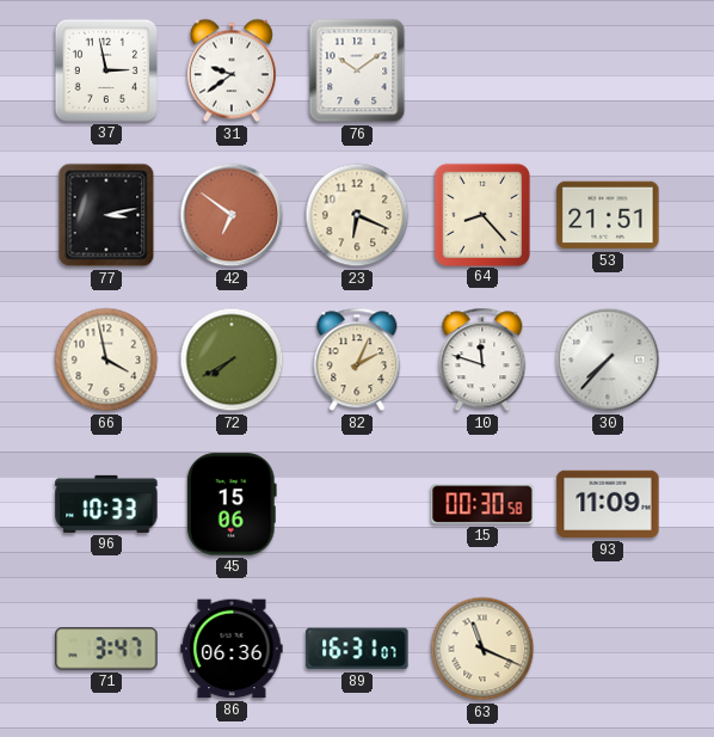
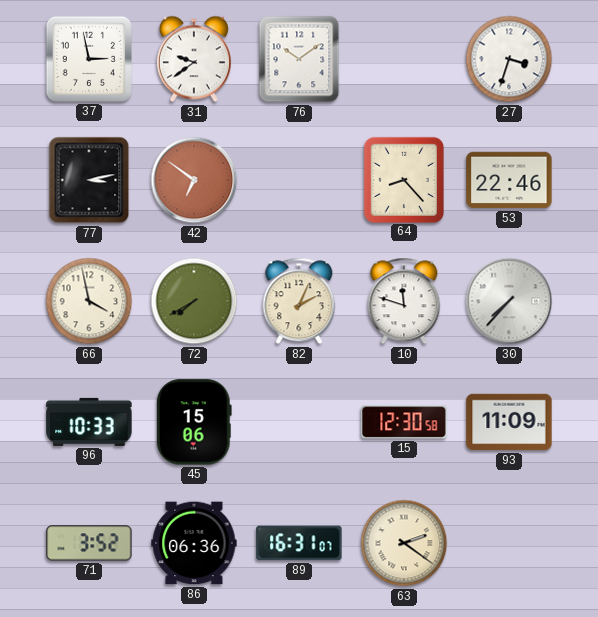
27: none -> 3:33 (509, 59)
23: 6:19 -> none (357, 215)
53: 21:51 -> 22:46 (509, 180)
15: 00:30 -> 12:30 (404, 422)
71: 3:47 -> 3:52 (89, 543)
63: 11:19 -> 2:21 (404, 543)
